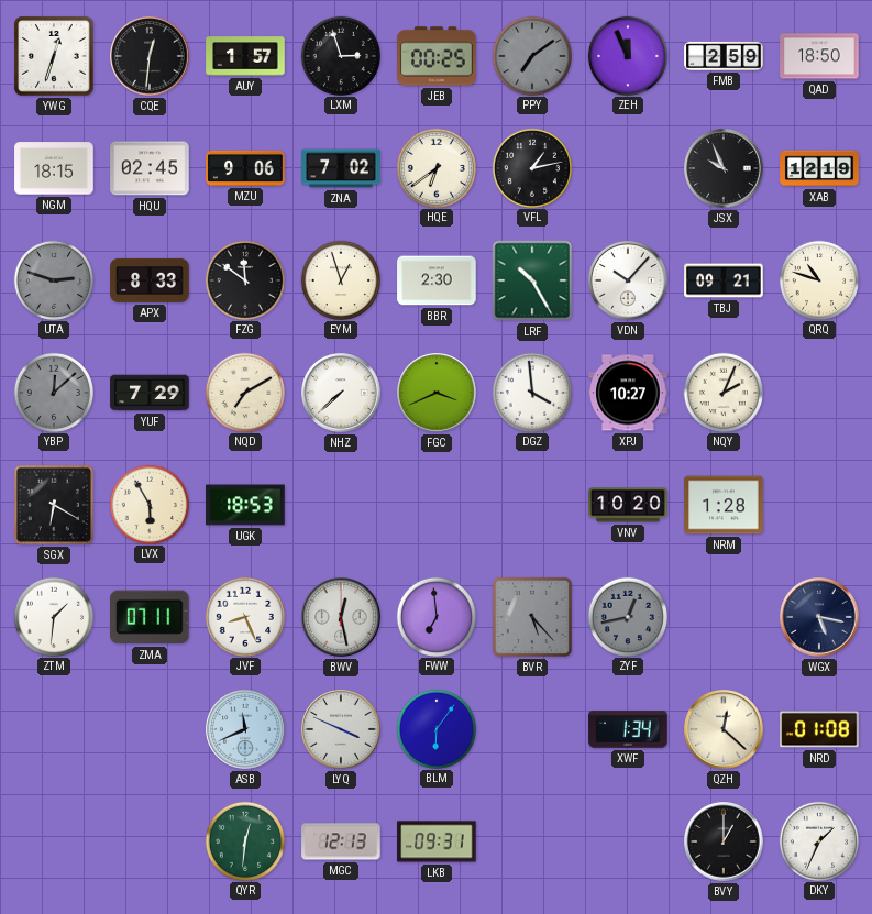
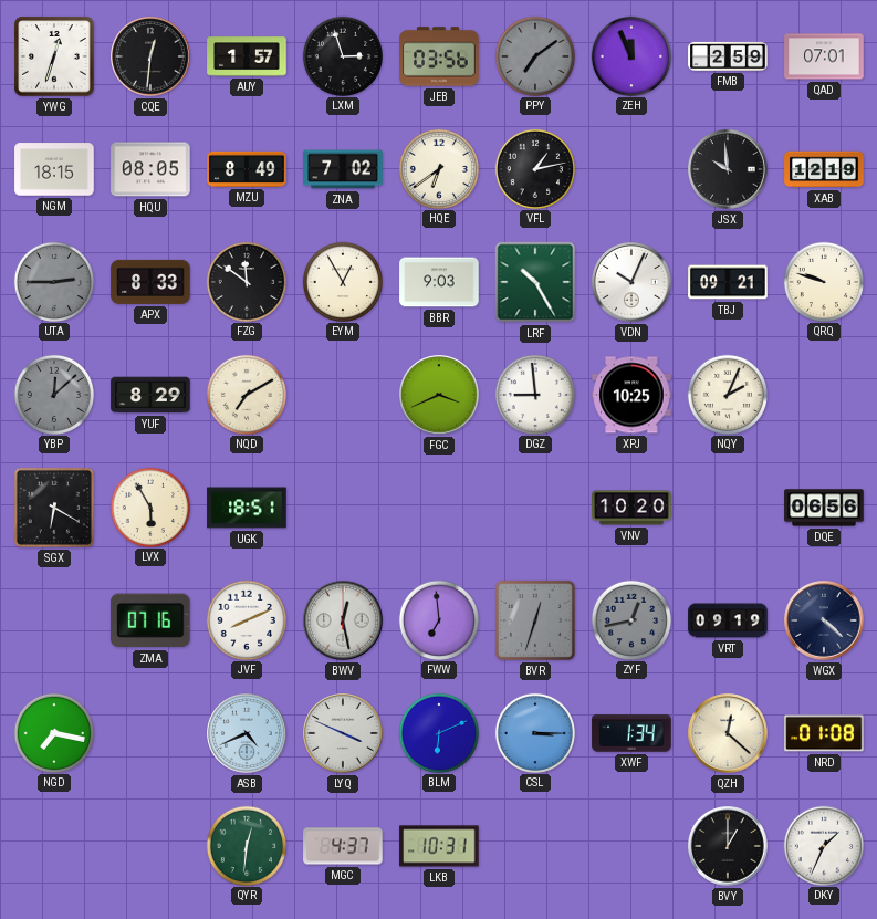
JEB: 00:25 -> 03:56 (439, 56)
QAD: 18:50 -> 07:01 (824, 56)
HQU: 02:45 -> 08:05 (150, 169)
MZU: 9:06 -> 8:49 (247, 169)
JSX: 9:56 -> 9:59 (728, 169)
UTA: 2:48 -> 2:45 (53, 281)
EYM: 12:57 -> 12:55 (342, 281)
BBR: 2:30 -> 9:03 (439, 282)
VDN: 10:07 -> 10:04 (631, 282)
QRQ: 10:48 -> 9:48 (823, 281)
YUF: 7:29 -> 8:29 (150, 395)
NHZ: 7:38 -> none (341, 393)
DGZ: 3:59 -> 8:59 (534, 394)
XPJ: 10:27 -> 10:25 (631, 395)
UGK: 18:53 -> 18:51 (247, 508)
NRM: 1:28 -> none (724, 505)
DQE: none -> 06:56 (824, 508)
ZTM: 1:31 -> none (53, 616)
ZMA: 07:11 -> 07:16 (152, 620)
JVF: 8:26 -> 8:11 (246, 619)
BVR: 5:23 -> 12:33 (535, 620)
VRT: none -> 09:19 (728, 620)
WGX: 5:17 -> 4:22 (824, 620)
NGD: none -> 7:17 (53, 732)
ASB: 11:41 -> 4:41 (247, 733)
BLM: 6:06 -> 6:11 (438, 732)
CSL: none -> 3:15 (534, 732)
MGC: 12:13 -> 4:37 (343, 846)
LKB: 09:31 -> 10:31 (439, 846)
